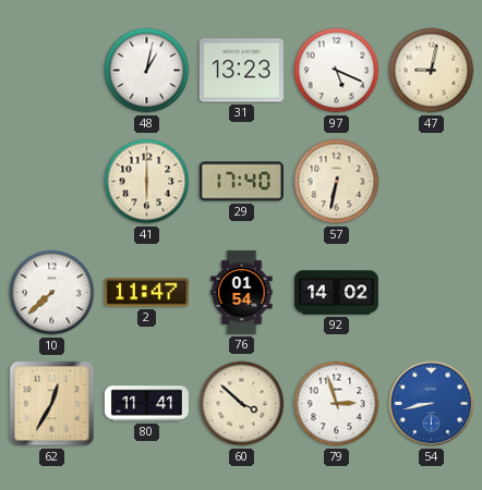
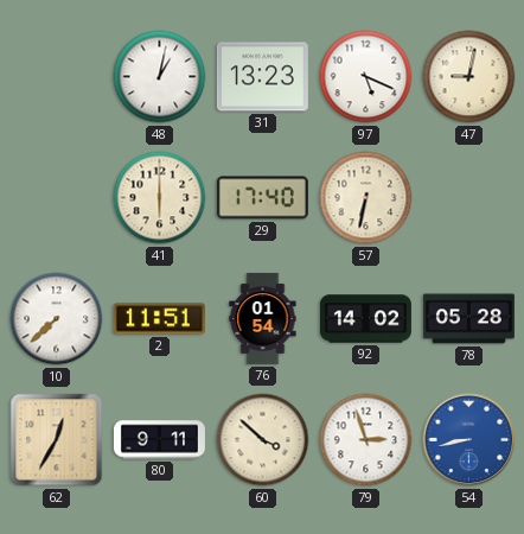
2: 11:47 -> 11:51 (159, 319)
78: none -> 05:28 (468, 319)
80: 11:41 -> 9:11 (159, 440)
